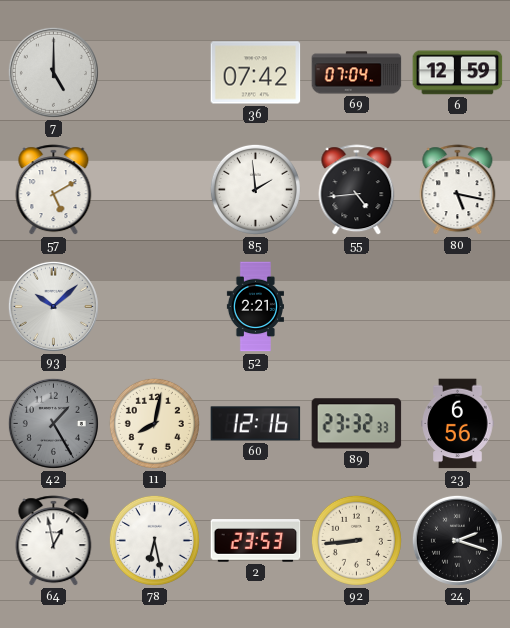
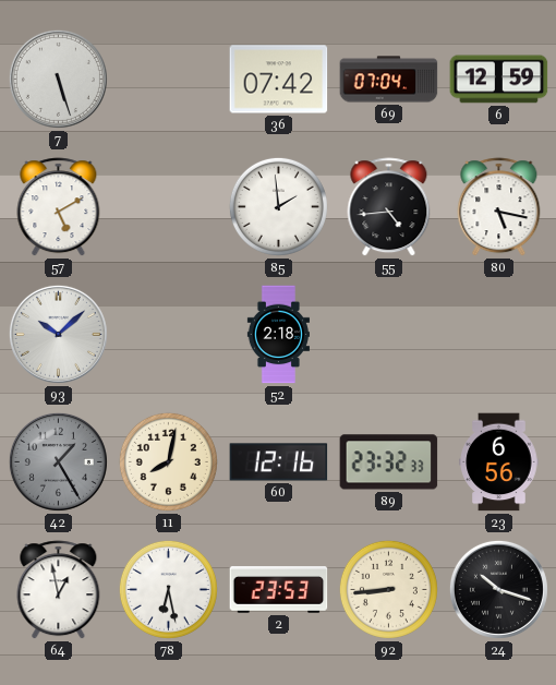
7: 5:00 -> 5:27 (58, 79)
52: 2:21 -> 2:18 (278, 335)
24: 2:18 -> 10:18 (498, 589)
